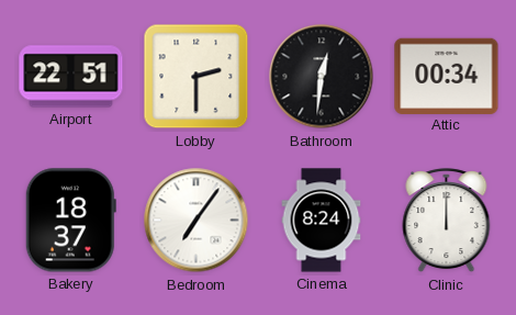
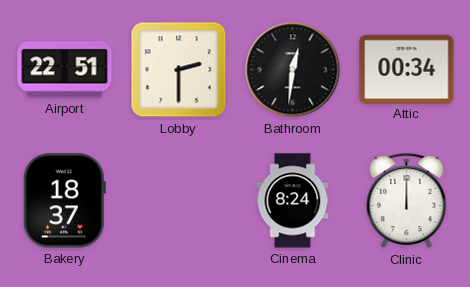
Bedroom: 7:06 -> none (197, 221)
